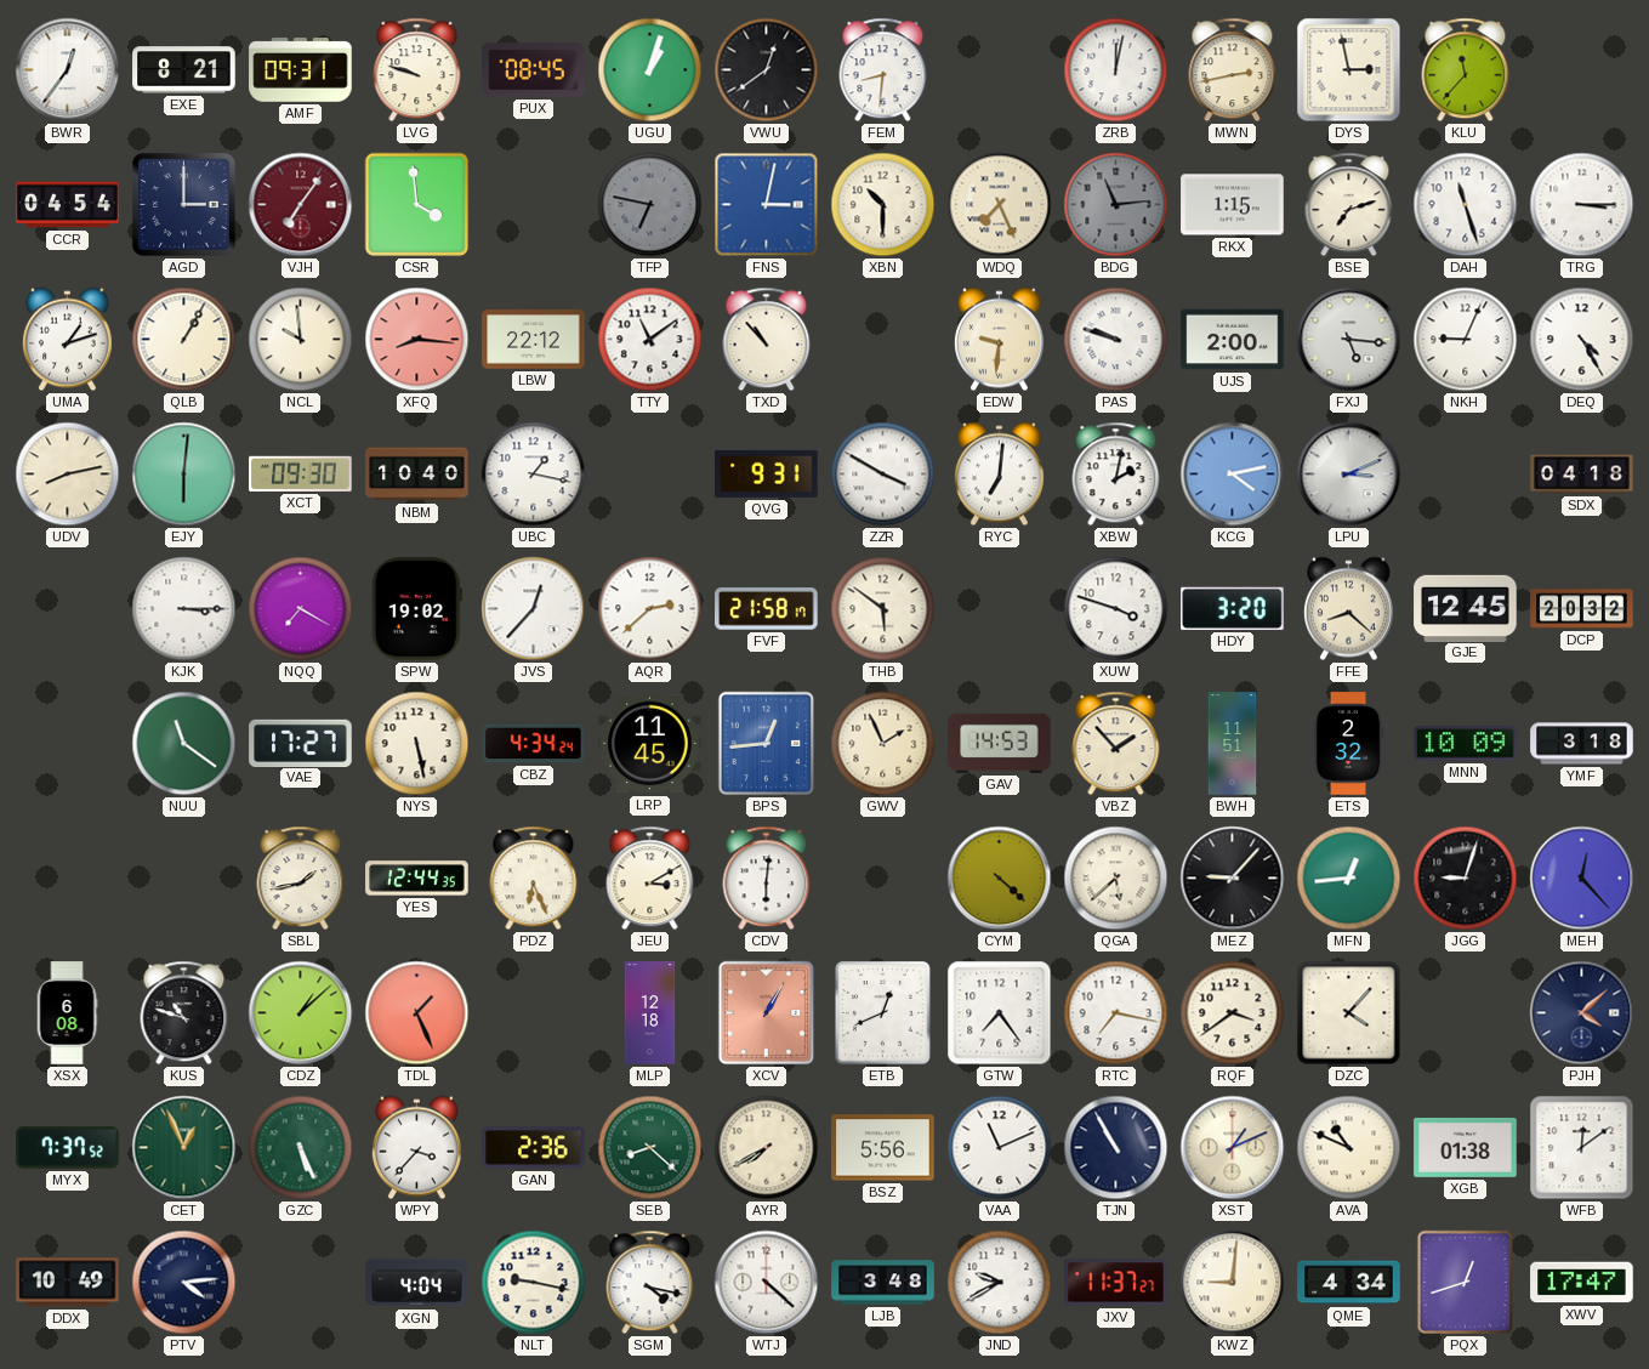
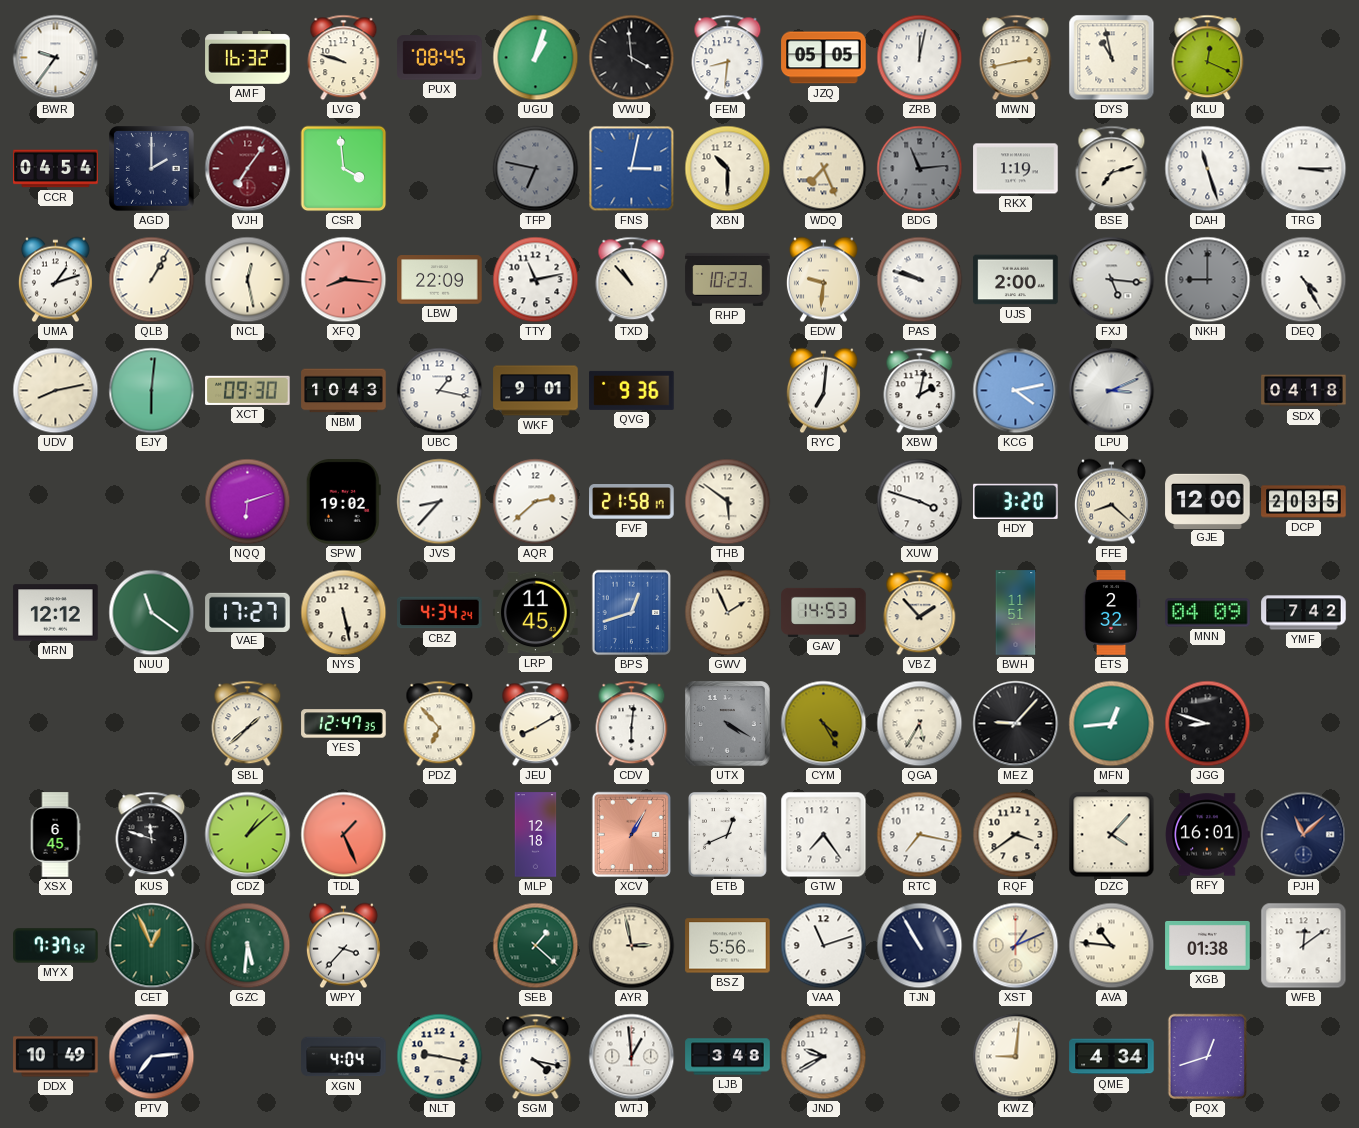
BWR: 12:36 -> 9:36 (56, 58)
EXE: 8:21 -> none (184, 70)
AMF: 09:31 -> 16:32 (248, 58)
VWU: 12:39 -> 3:59 (632, 58)
JZQ: none -> 05:05 (824, 58)
DYS: 2:58 -> 10:58 (1112, 58)
KLU: 11:37 -> 12:19 (1208, 58)
AGD: 3:00 -> 2:00 (152, 169)
RKX: 1:15 -> 1:19 (1016, 169)
NCL: 9:59 -> 12:28 (248, 280)
LBW: 22:12 -> 22:09 (440, 280)
TTY: 11:09 -> 11:13 (536, 280)
RHP: none -> 10:23 (728, 279)
NKH: 9:04 -> 9:00 (1208, 280)
NKH dial: white -> grey (1208, 280)
NBM: 10:40 -> 10:43 (344, 391)
WKF: none -> 9:01 (536, 391)
QVG: 9:31 -> 9:36 (632, 390)
ZZR: 3:50 -> none (883, 475)
KJK: 3:15 -> none (184, 609)
NQQ: 7:20 -> 6:12 (248, 502)
JVS: 12:37 -> 8:37 (440, 502)
GJE: 12:45 -> 12:00 (1208, 501)
DCP: 20:32 -> 20:35 (1304, 502)
MRN: none -> 12:12 (56, 613)
BPS: 12:44 -> 12:42 (631, 613)
MNN: 10:09 -> 04:09 (1208, 613)
YMF: 3:18 -> 7:42 (1304, 613)
SBL: 1:43 -> 1:38 (248, 724)
YES: 12:44 -> 12:47 (344, 724)
PDZ: 6:26 -> 6:53 (440, 724)
JEU: 3:10 -> 8:10 (536, 724)
UTX: none -> 4:20 (728, 724)
CYM: 4:22 -> 4:25 (824, 724)
QGA: 5:38 -> 5:35 (920, 724)
JGG: 9:03 -> 8:48 (1208, 724)
MEH: 12:23 -> none (1582, 879)
XSX: 6:08 -> 6:45 (55, 835)
KUS: 10:48 -> 11:48 (152, 835)
RFY: none -> 16:01 (1208, 835)
PJH: 4:08 -> 11:08 (1304, 835)
GZC: 5:26 -> 5:31 (248, 946)
GAN: 2:36 -> none (534, 1148)
SEB: 8:22 -> 1:22 (536, 946)
AYR: 7:40 -> 2:58 (632, 946)
VAA: 11:11 -> 11:12 (824, 946)
AVA: 10:49 -> 10:46 (1112, 946)
PTV: 4:14 -> 7:14 (152, 1057)
WTJ: 4:22 -> 12:59 (632, 1057)
JXV: 11:37 -> none (1116, 1283)
XWV: 17:47 -> none (1582, 1283)
